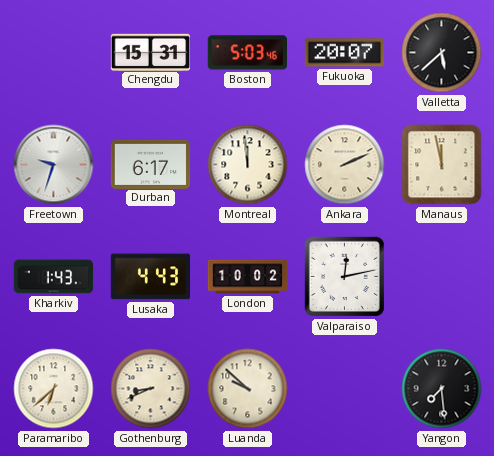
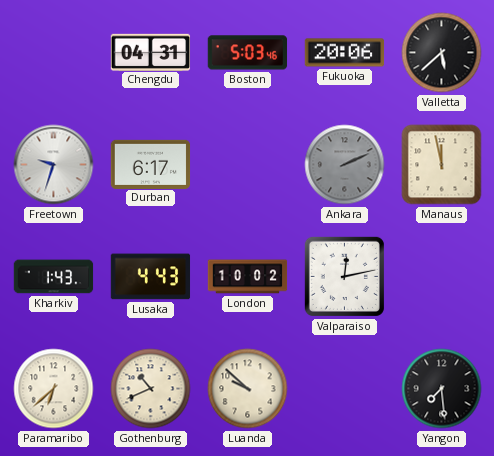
Chengdu: 15:31 -> 04:31 (151, 52)
Fukuoka: 20:07 -> 20:06 (345, 53)
Montreal: 11:59 -> none (248, 165)
Ankara dial: cream -> grey (345, 165)
Gothenburg: 8:41 -> 10:41 (151, 389)
